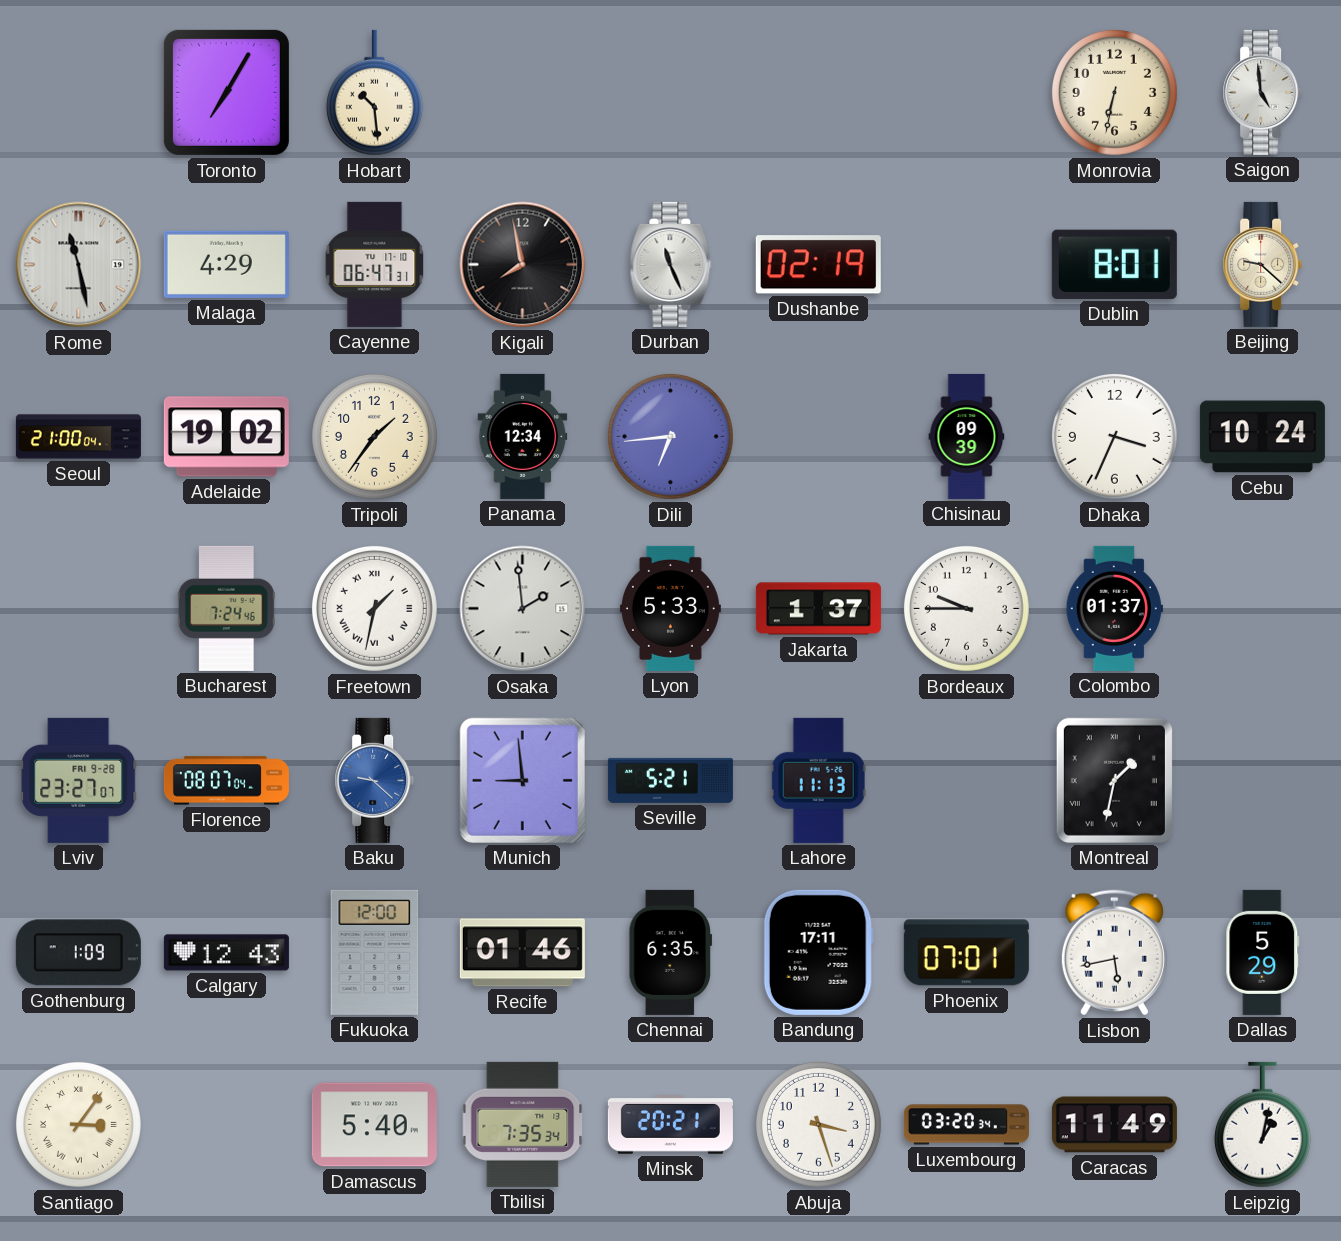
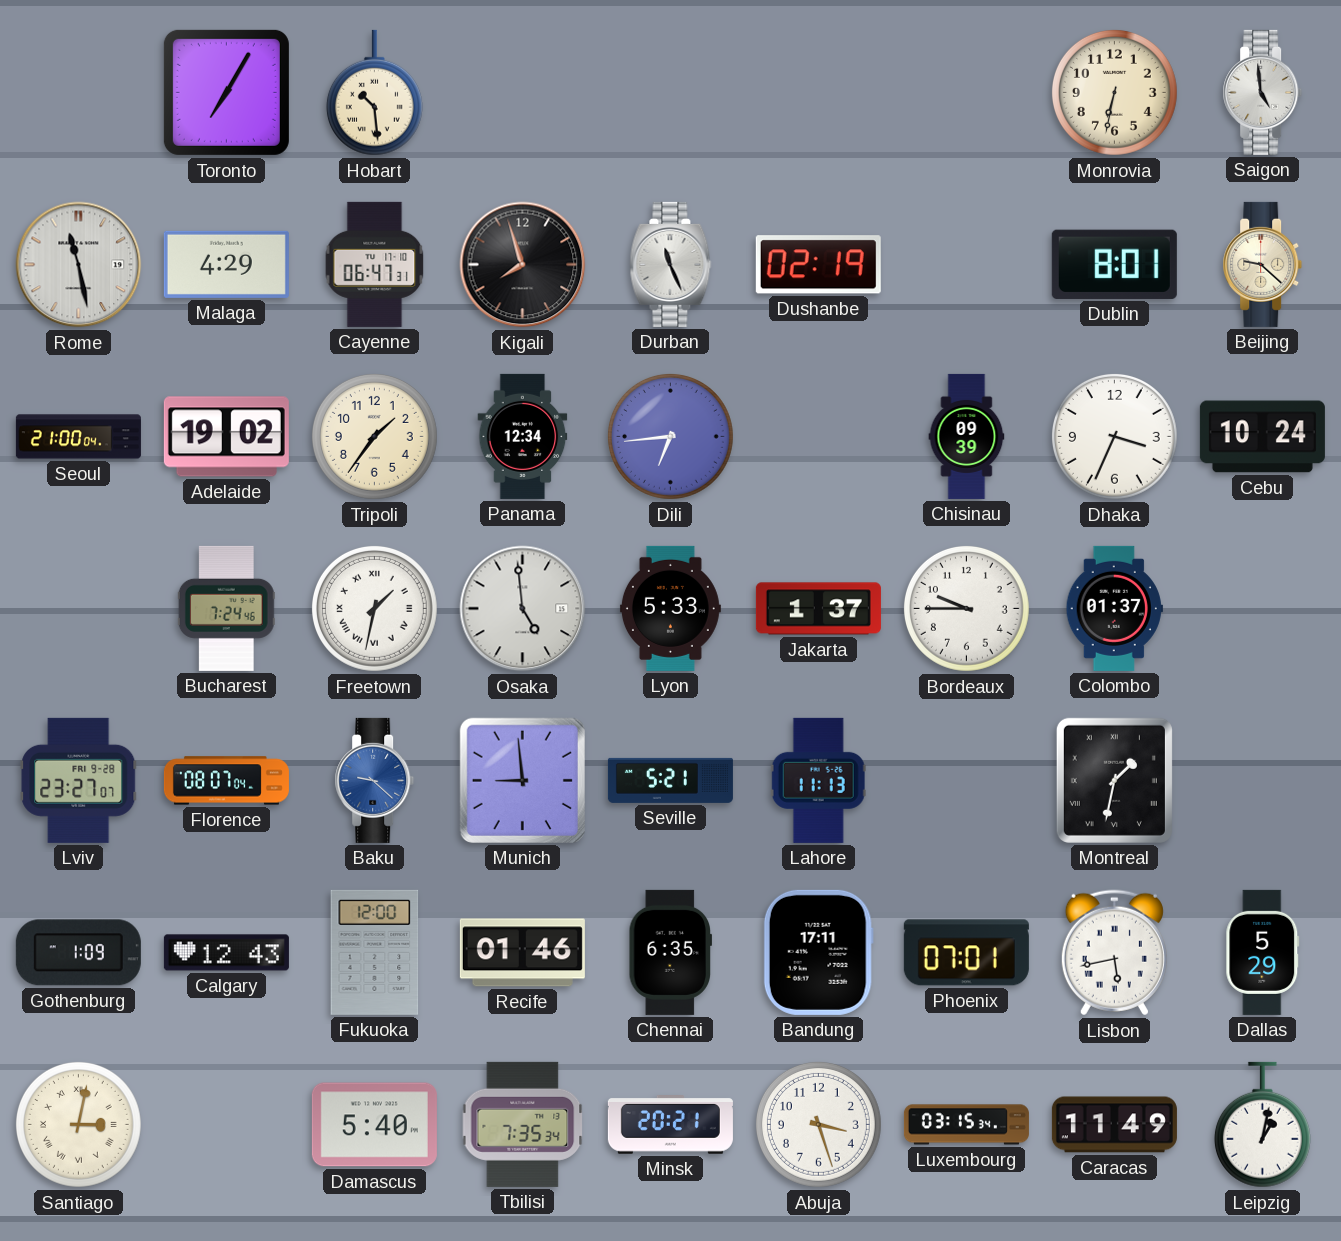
Kigali: 7:58 -> 7:57 (523, 265)
Osaka: 1:59 -> 4:59 (523, 609)
Santiago: 3:06 -> 3:02 (78, 1124)
Luxembourg: 03:20 -> 03:15 (966, 1125)
